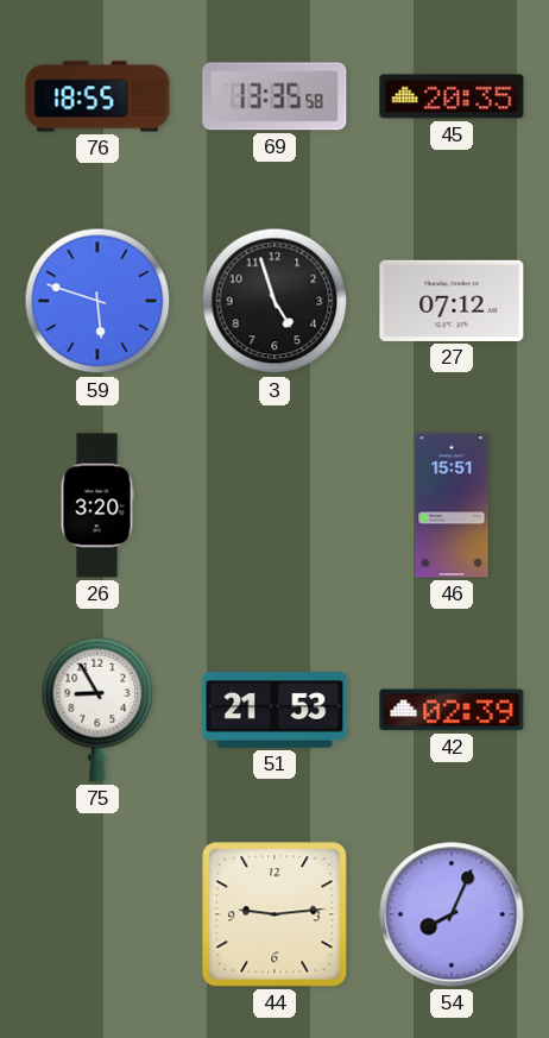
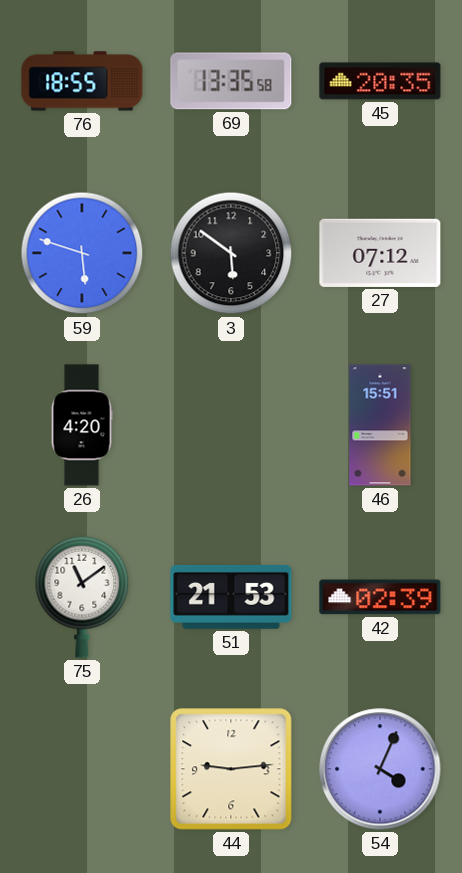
3: 4:57 -> 5:51 (231, 253)
26: 3:20 -> 4:20 (82, 425)
75: 8:55 -> 11:09 (82, 597)
54: 8:04 -> 4:04 (380, 769)
